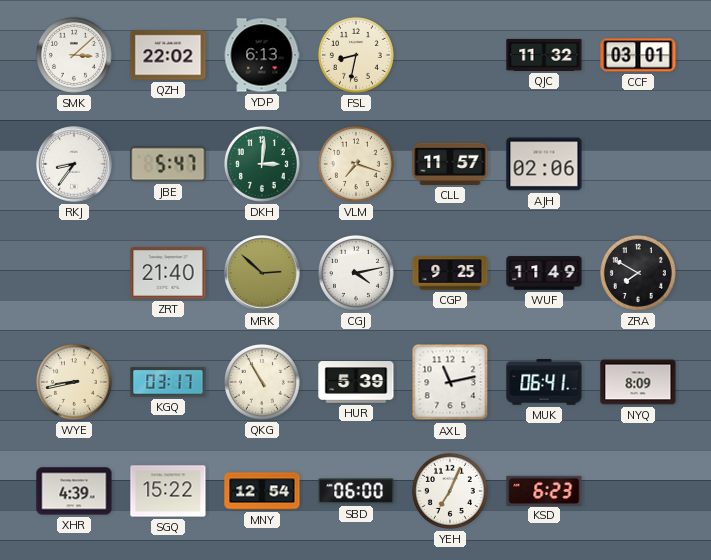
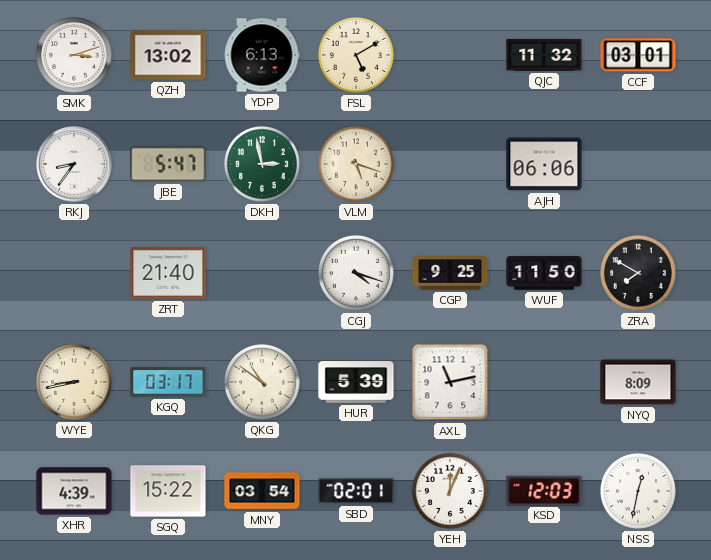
SMK: 3:08 -> 3:12 (74, 55)
QZH: 22:02 -> 13:02 (168, 55)
FSL: 8:32 -> 5:10 (356, 55)
DKH: 3:01 -> 2:58 (262, 164)
VLM: 7:18 -> 5:18 (356, 164)
CLL: 11:57 -> none (450, 164)
AJH: 02:06 -> 06:06 (544, 164)
MRK: 2:52 -> none (262, 273)
CGJ: 4:13 -> 4:18 (356, 273)
WUF: 11:49 -> 11:50 (544, 273)
QKG: 10:55 -> 10:51 (262, 382)
MUK: 06:41 -> none (544, 382)
MNY: 12:54 -> 03:54 (262, 491)
SBD: 06:00 -> 02:01 (356, 491)
YEH: 7:04 -> 12:04 (450, 491)
KSD: 6:23 -> 12:03 (544, 490)
NSS: none -> 12:32 (638, 491)
